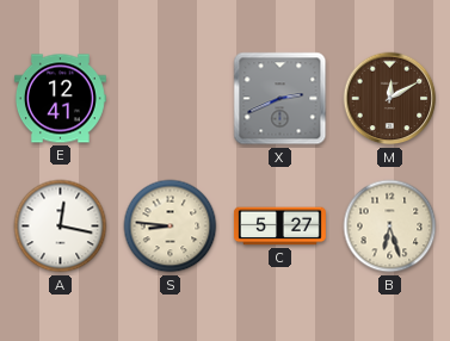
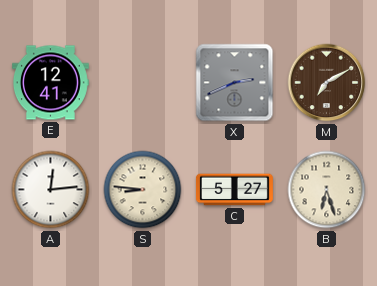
M: 12:10 -> 7:10 (327, 83)
A: 12:17 -> 12:14 (51, 190)
